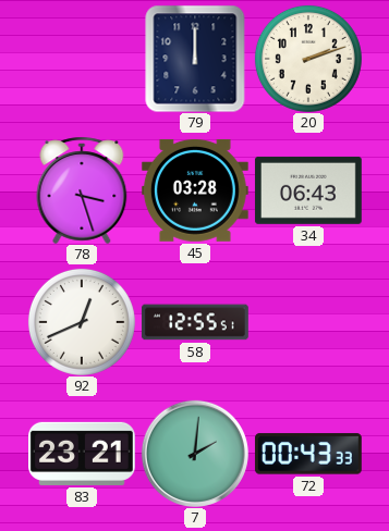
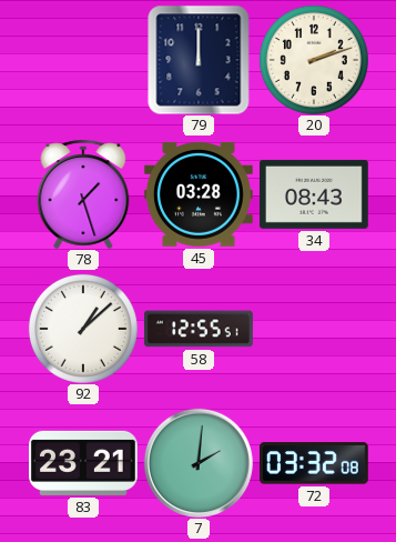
78: 3:27 -> 1:27 (83, 194)
34: 06:43 -> 08:43 (314, 194)
92: 12:41 -> 1:08 (83, 329)
72: 00:43 -> 03:32 (314, 463)
